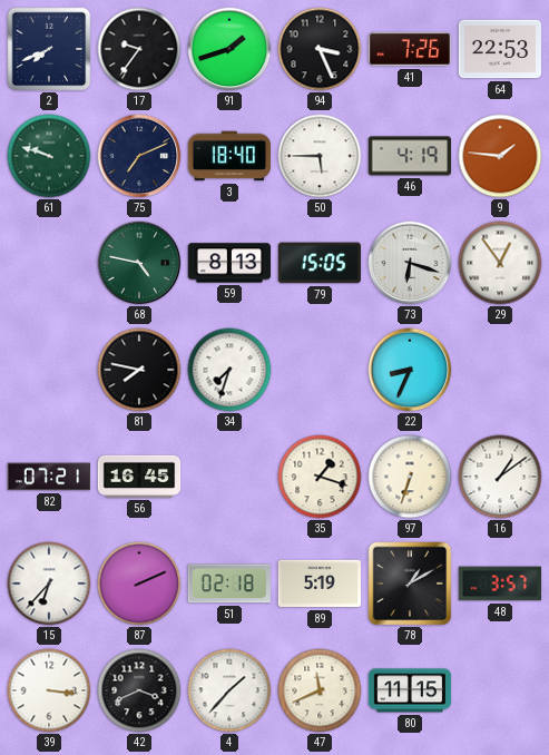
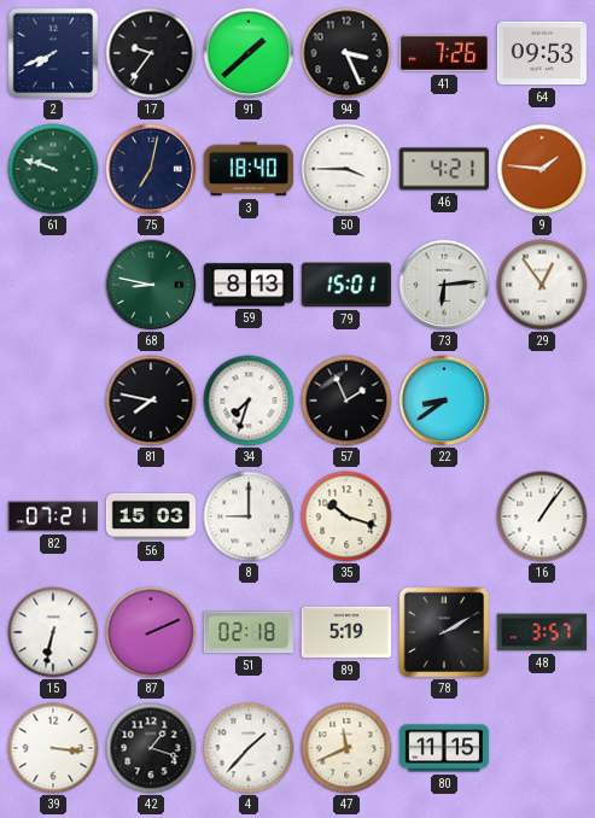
91: 1:42 -> 1:38 (249, 53)
64: 22:53 -> 09:53 (541, 53)
75: 7:11 -> 7:02 (151, 169)
50: 5:45 -> 3:45 (346, 169)
46: 4:19 -> 4:21 (443, 169)
68: 4:47 -> 8:47 (151, 285)
79: 15:05 -> 15:01 (345, 285)
73: 6:18 -> 6:14 (444, 285)
57: none -> 1:56 (346, 401)
22: 8:34 -> 8:39 (444, 401)
56: 16:45 -> 15:03 (151, 516)
8: none -> 9:00 (249, 516)
35: 1:18 -> 10:18 (346, 516)
97: 6:33 -> none (410, 477)
16: 1:09 -> 1:06 (542, 516)
15: 6:37 -> 6:32 (53, 632)
78: 1:10 -> 2:10 (444, 632)
42: 3:41 -> 1:18 (151, 748)
